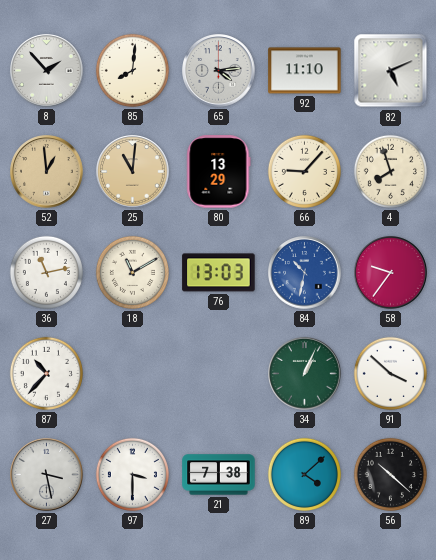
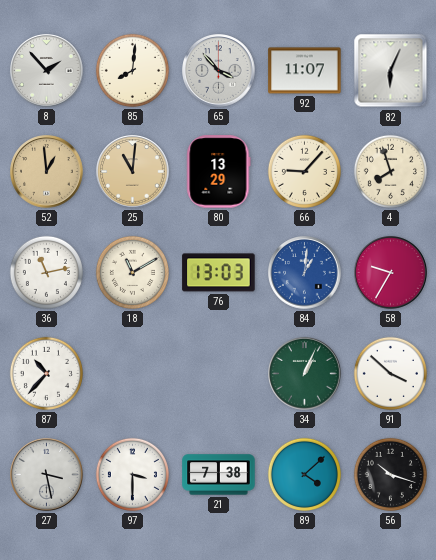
65: 4:14 -> 3:53 (219, 71)
92: 11:10 -> 11:07 (305, 71)
82: 5:11 -> 6:04 (391, 71)
84: 10:32 -> 1:01 (305, 273)
58: 9:36 -> 9:35 (391, 273)
56: 10:22 -> 10:18 (390, 474)
